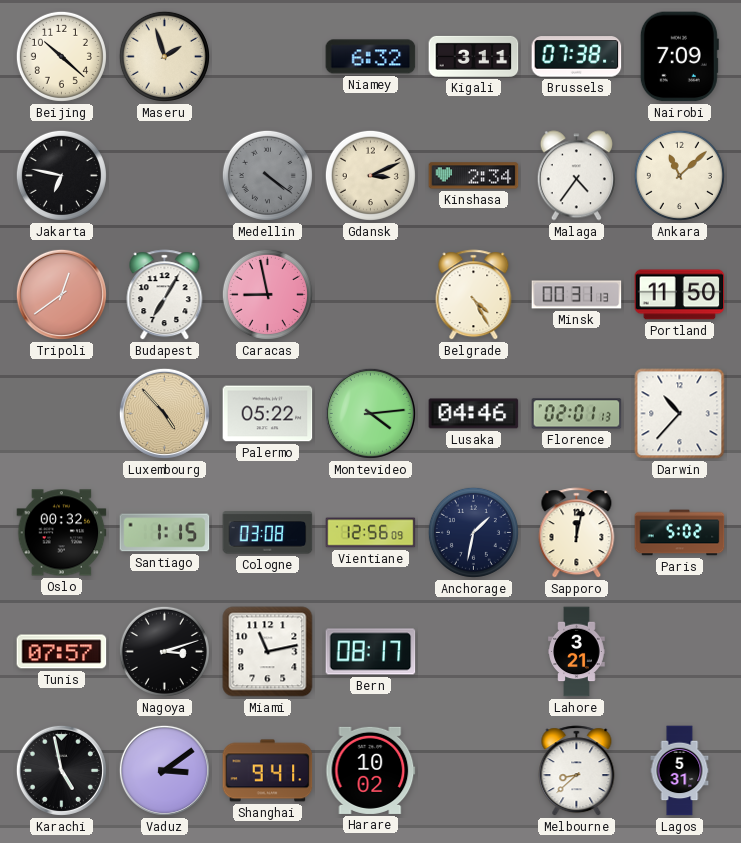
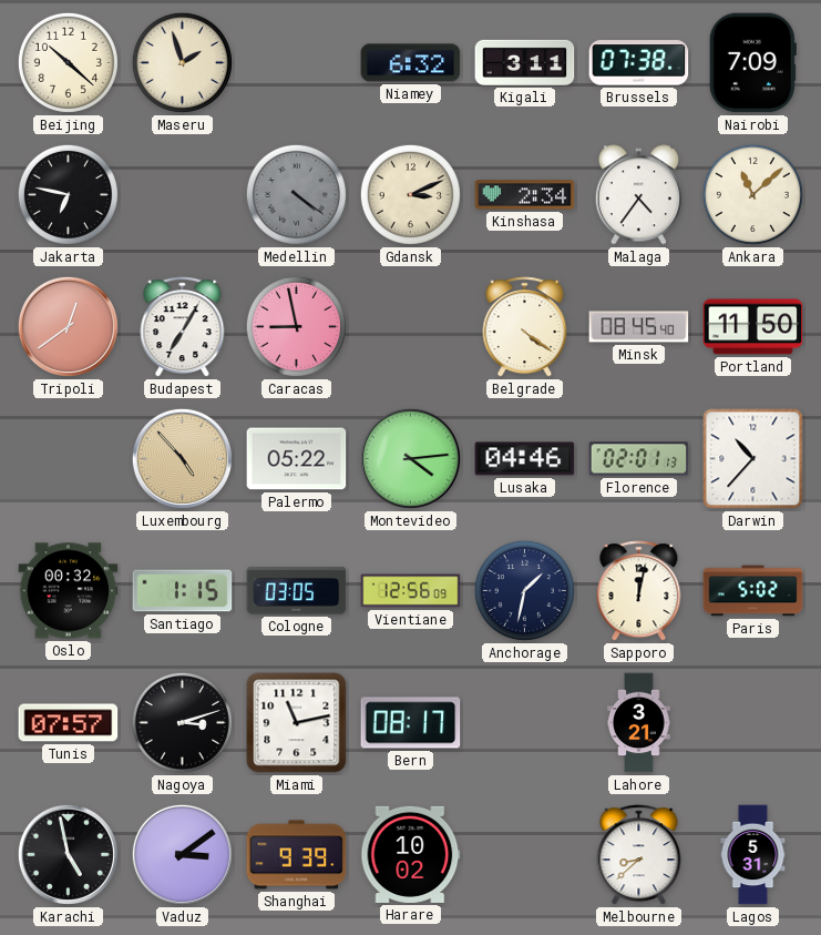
Belgrade: 4:25 -> 4:21 (525, 327)
Minsk: 00:31 -> 08:45 (639, 327)
Cologne: 03:08 -> 03:05 (297, 591)
Shanghai: 9:41 -> 9:39 (297, 855)
